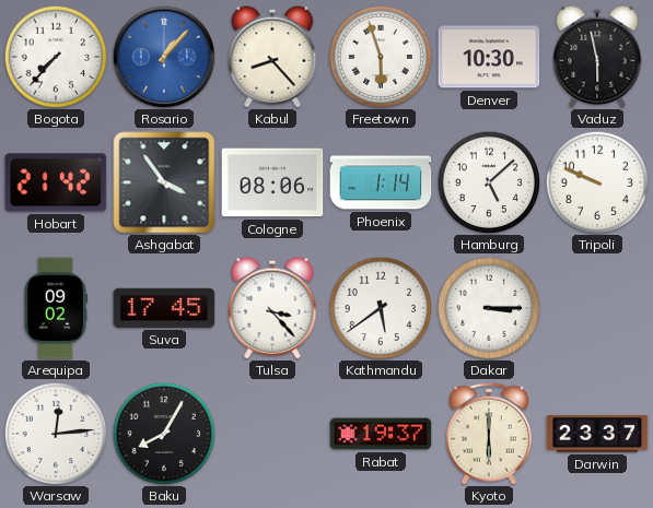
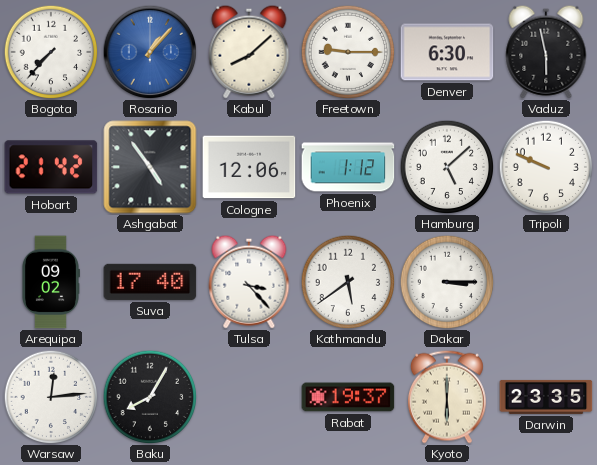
Kabul: 8:23 -> 8:08 (249, 52)
Freetown: 5:57 -> 9:15 (348, 52)
Denver: 10:30 -> 6:30 (447, 52)
Ashgabat: 3:54 -> 4:54 (150, 167)
Cologne: 08:06 -> 12:06 (249, 167)
Phoenix: 1:14 -> 1:12 (348, 167)
Suva: 17:45 -> 17:40 (150, 282)
Darwin: 23:37 -> 23:35 (546, 397)
